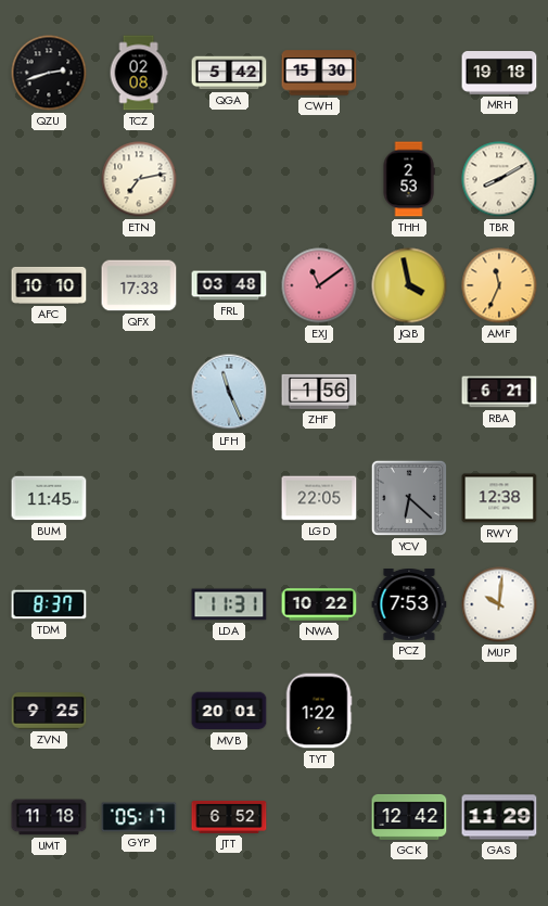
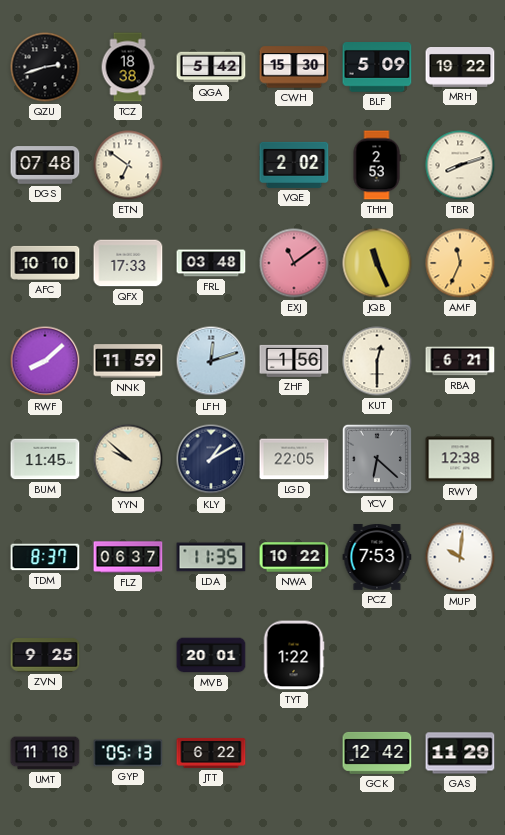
TCZ: 02:08 -> 18:38 (128, 67)
BLF: none -> 5:09 (377, 68)
MRH: 19:18 -> 19:22 (460, 68)
DGS: none -> 07:48 (45, 165)
ETN: 7:13 -> 6:51 (128, 165)
VQE: none -> 2:02 (294, 165)
TBR: 8:10 -> 8:12 (460, 165)
JQB: 3:58 -> 11:26 (377, 263)
RWF: none -> 8:08 (45, 361)
NNK: none -> 11:59 (128, 361)
LFH: 11:26 -> 12:12 (211, 361)
KUT: none -> 12:30 (377, 361)
YYN: none -> 9:52 (128, 459)
KLY: none -> 1:10 (211, 459)
FLZ: none -> 06:37 (128, 557)
LDA: 11:31 -> 11:35 (211, 557)
GYP: 05:17 -> 05:13 (128, 753)
JTT: 6:52 -> 6:22 (211, 753)
